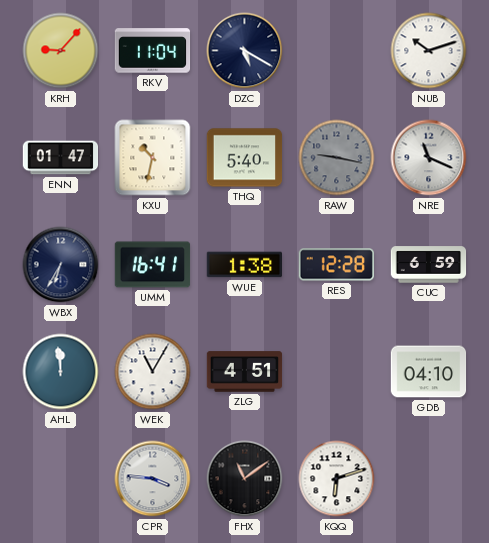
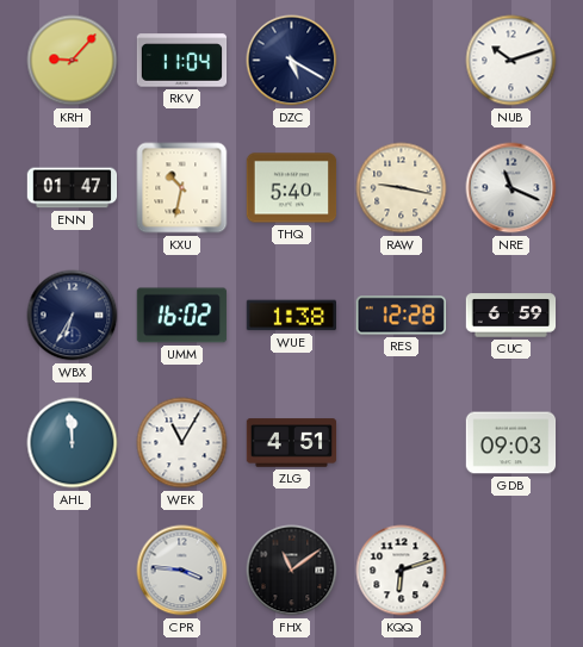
RAW dial: grey -> cream (402, 188)
UMM: 16:41 -> 16:02 (182, 316)
GDB: 04:10 -> 09:03 (511, 443)
